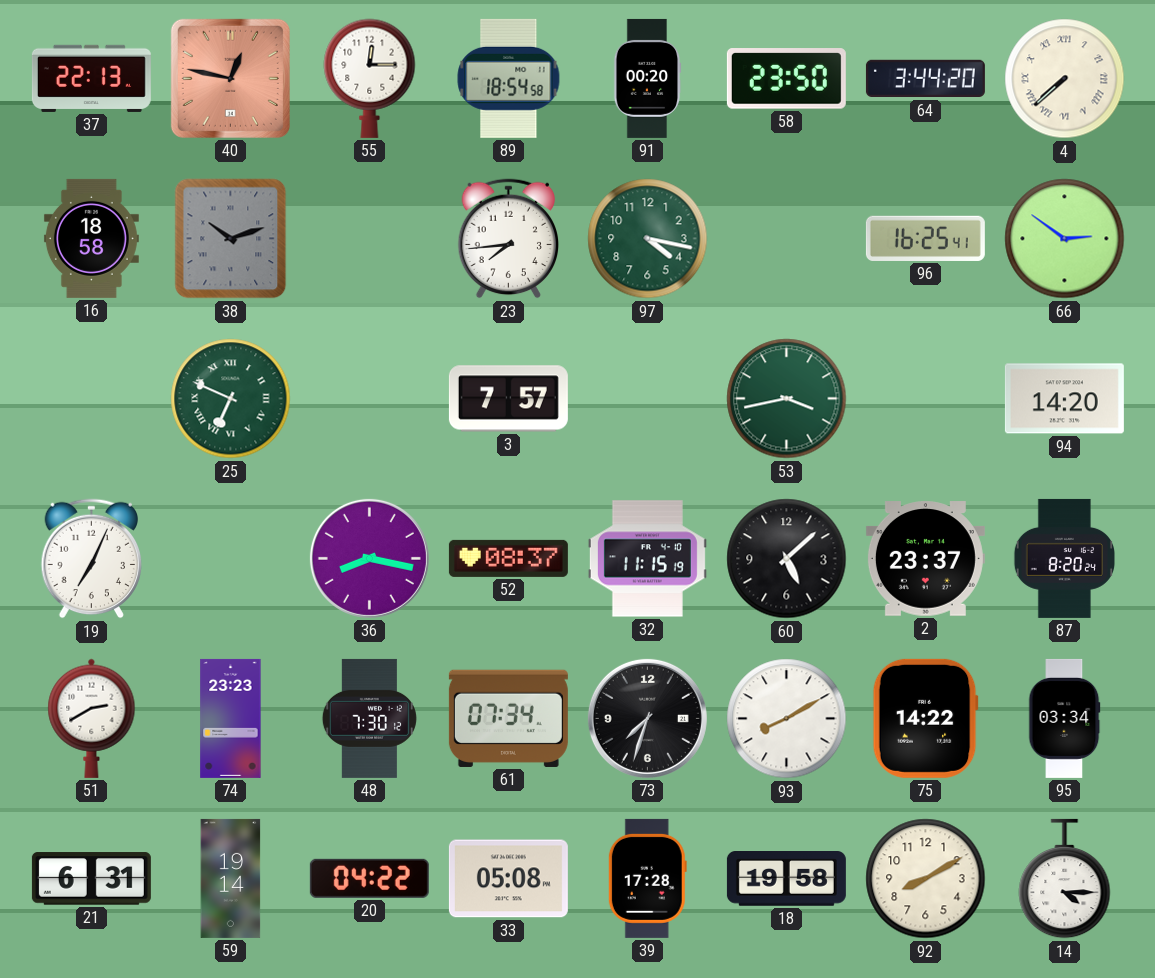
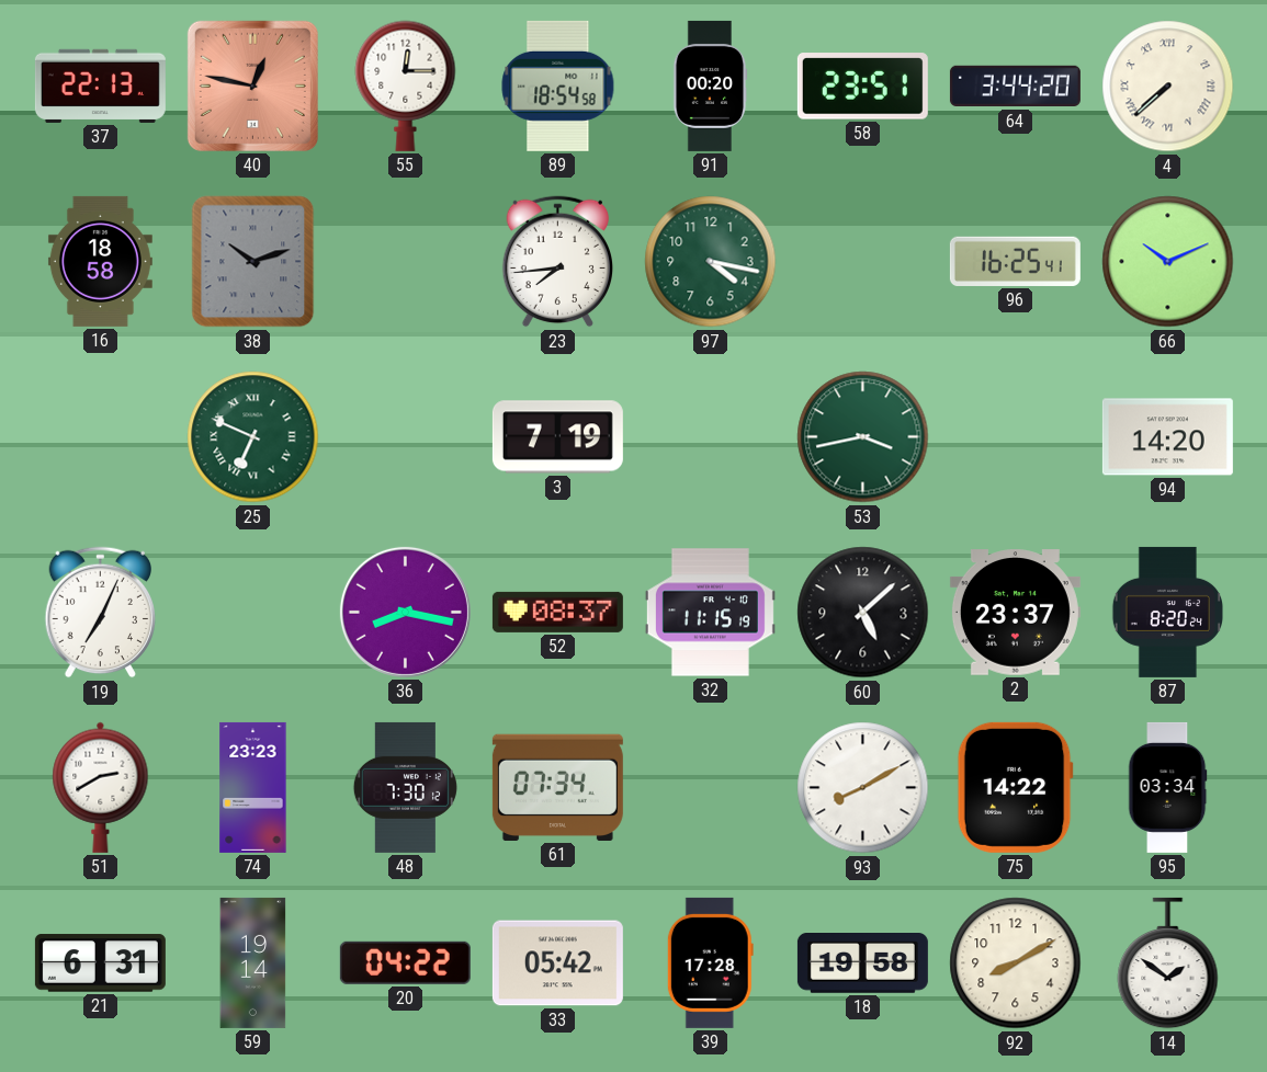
58: 23:50 -> 23:51 (862, 87)
66: 2:51 -> 10:11 (1168, 262)
3: 7:57 -> 7:19 (557, 437)
73: 7:33 -> none (647, 718)
33: 05:08 -> 05:42 (557, 963)
14: 4:15 -> 1:51 (1168, 963)
